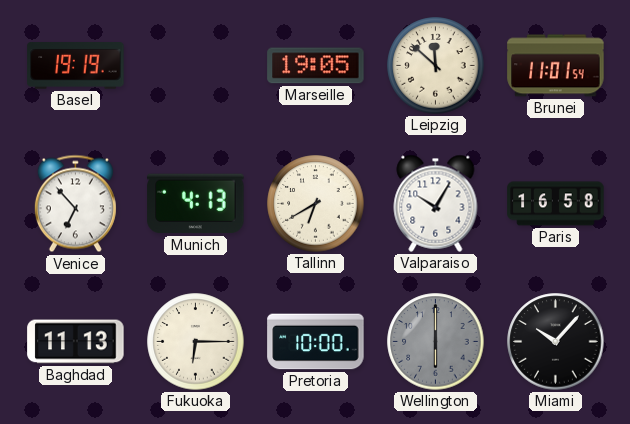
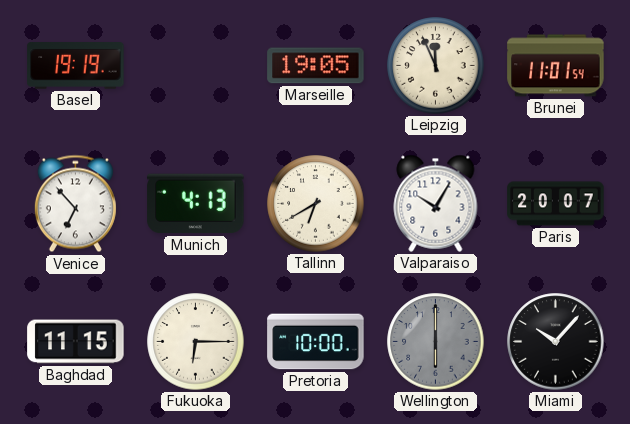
Leipzig: 11:52 -> 11:56 (436, 66)
Paris: 16:58 -> 20:07 (556, 204)
Baghdad: 11:13 -> 11:15 (76, 342)
